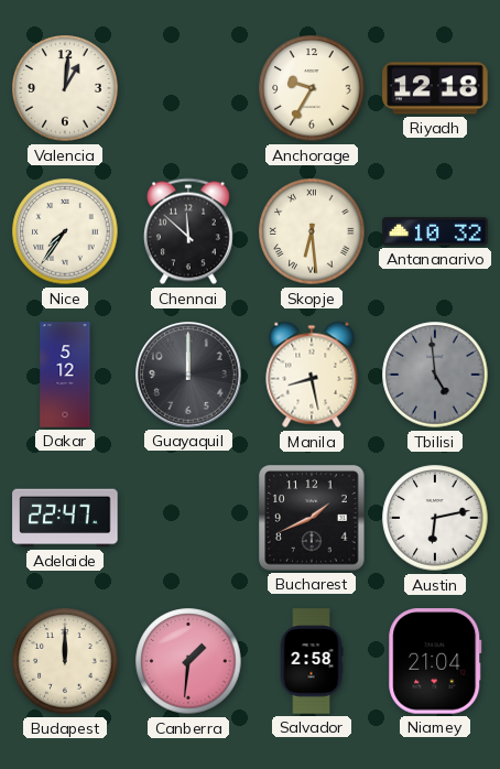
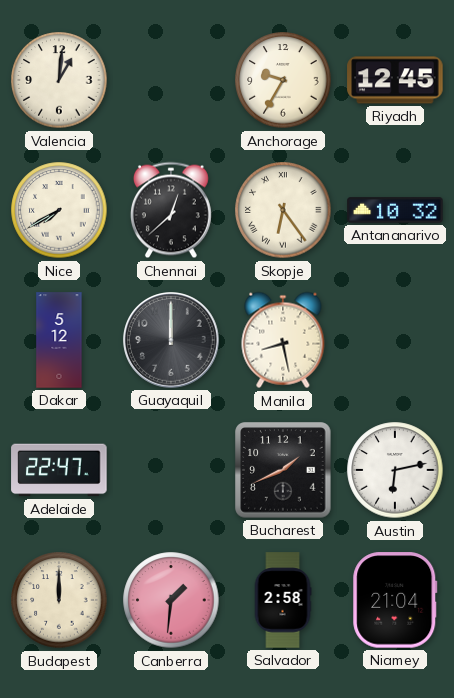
Riyadh: 12:18 -> 12:45 (395, 80)
Nice: 7:36 -> 7:40 (59, 210)
Chennai: 11:52 -> 12:38 (171, 210)
Skopje: 6:29 -> 6:24 (283, 210)
Tbilisi: 4:59 -> none (435, 375)
